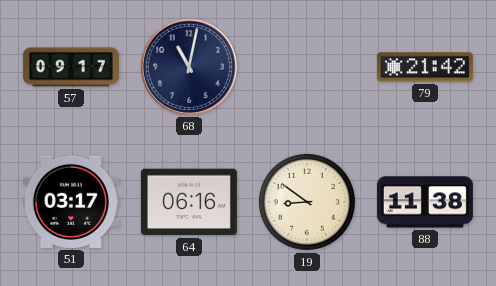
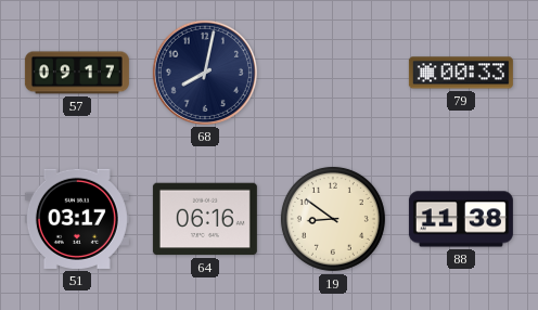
68: 11:02 -> 8:02 (205, 73)
79: 21:42 -> 00:33 (461, 73)
